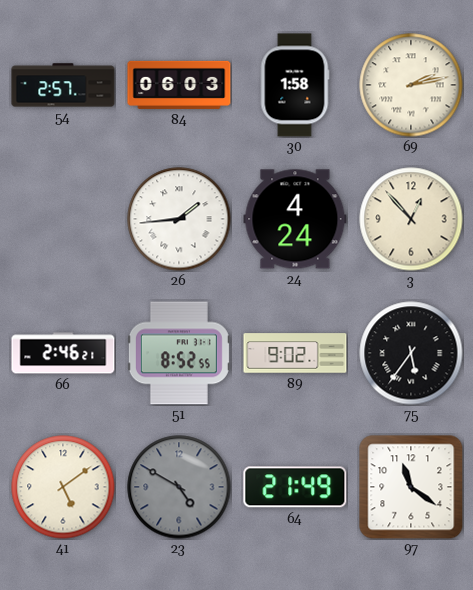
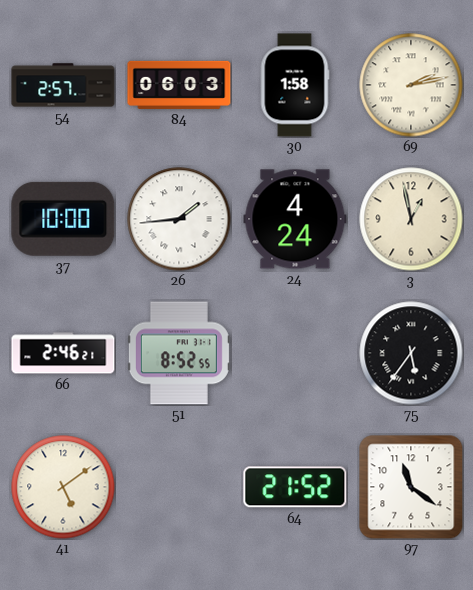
37: none -> 10:00 (63, 219)
3: 12:53 -> 12:58 (411, 219)
89: 9:02 -> none (295, 353)
23: 4:50 -> none (179, 487)
64: 21:49 -> 21:52 (295, 487)
